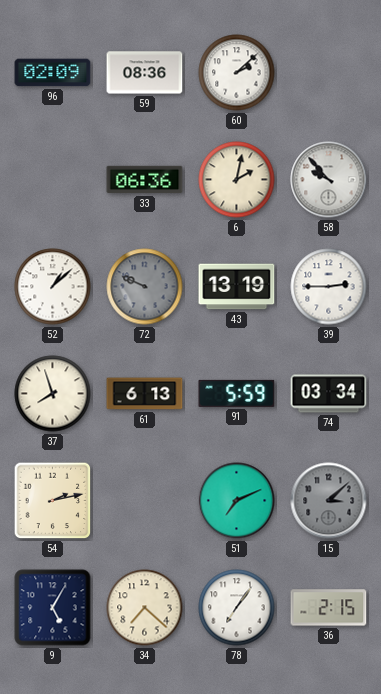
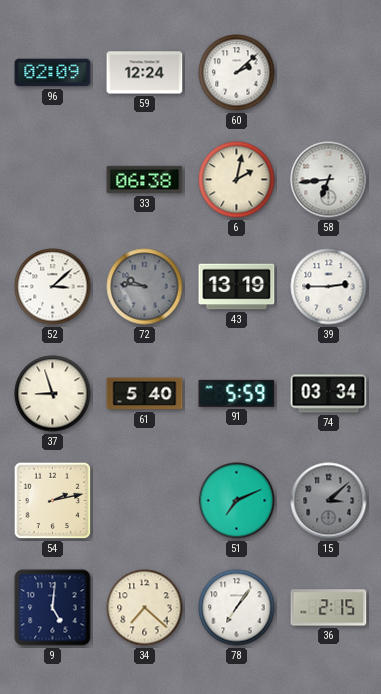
59: 08:36 -> 12:24 (145, 73)
33: 06:36 -> 06:38 (145, 180)
58: 9:53 -> 6:44 (329, 180)
52: 1:08 -> 3:08 (53, 287)
72: 9:49 -> 9:46 (145, 287)
37: 7:57 -> 8:57 (53, 394)
61: 6:13 -> 5:40 (145, 394)
9: 5:05 -> 5:01 (53, 608)
